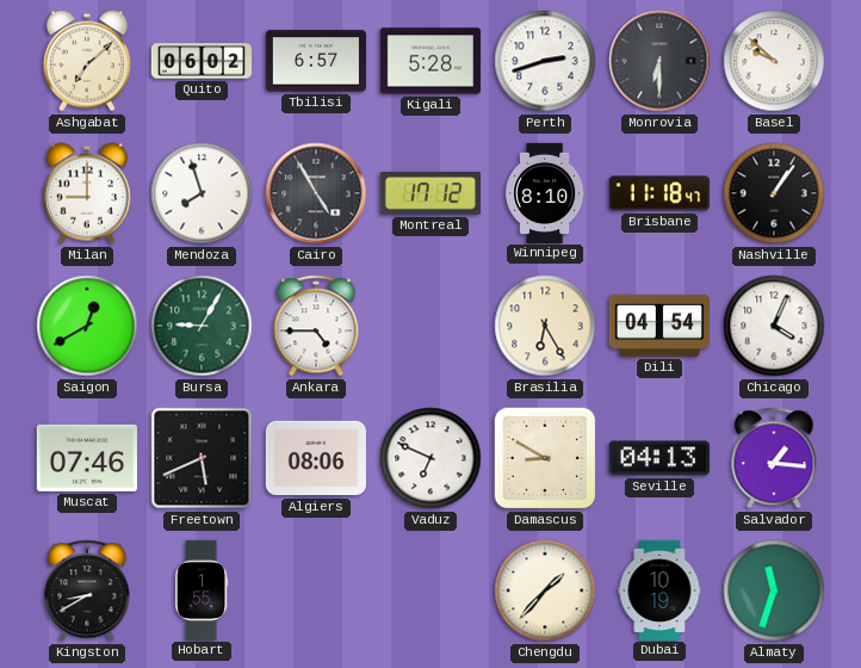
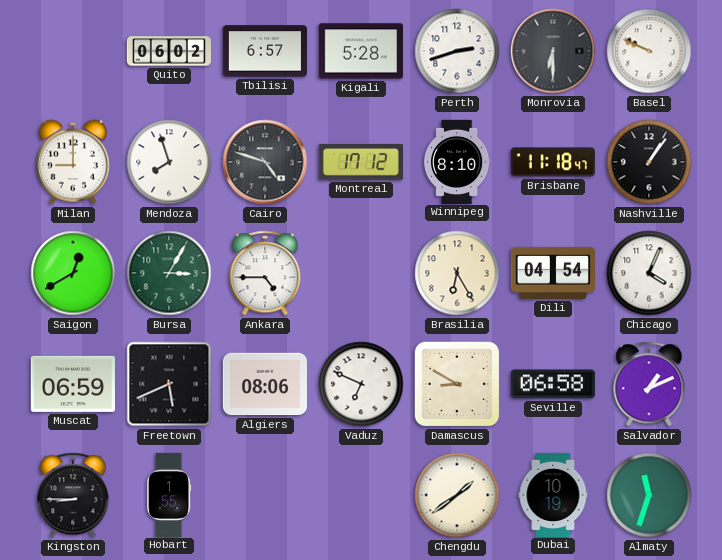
Ashgabat: 7:08 -> none (87, 61)
Basel: 9:52 -> 9:49 (649, 51)
Cairo: 4:55 -> 4:48 (265, 162)
Bursa: 9:05 -> 3:05 (169, 273)
Muscat: 07:46 -> 06:59 (73, 384)
Seville: 04:13 -> 06:58 (553, 384)
Salvador: 1:16 -> 1:11 (649, 384)
Kingston: 8:40 -> 8:45 (73, 495)
Chengdu: 1:37 -> 1:39 (457, 495)
